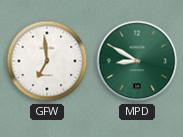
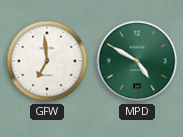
MPD: 8:50 -> 4:50 (137, 61)
